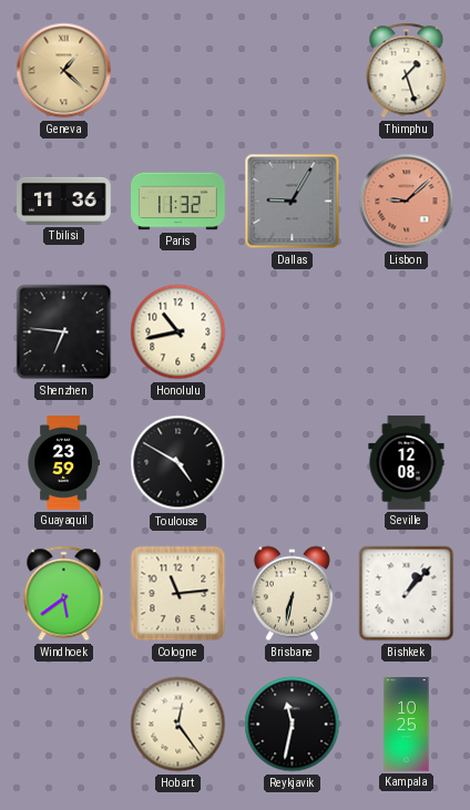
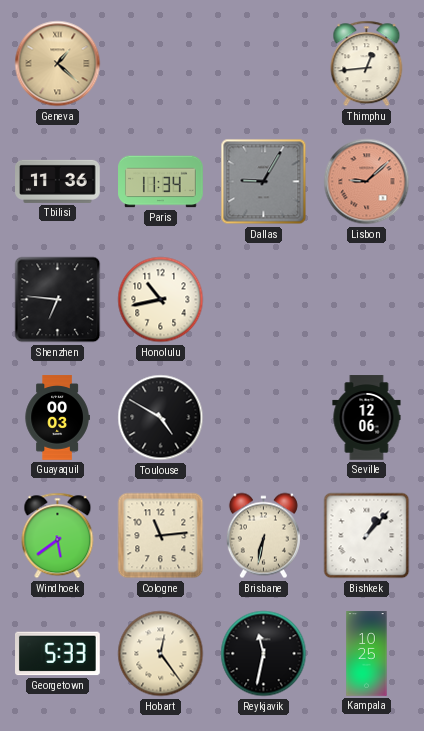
Thimphu: 1:27 -> 12:44 (367, 64)
Paris: 11:32 -> 11:34 (161, 182)
Guayaquil: 23:59 -> 00:03 (57, 418)
Seville: 12:08 -> 12:06 (367, 418)
Georgetown: none -> 5:33 (58, 654)
